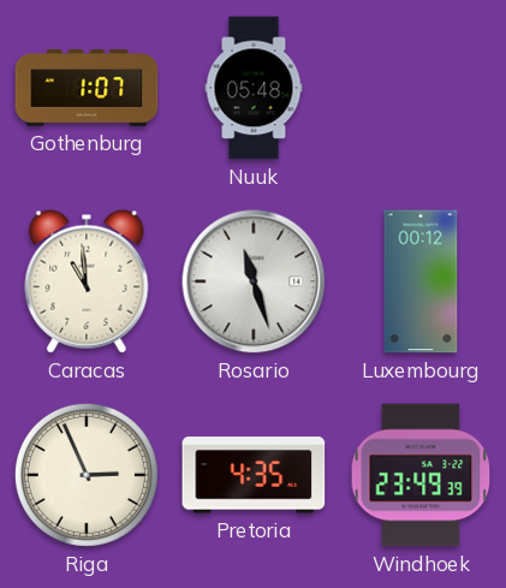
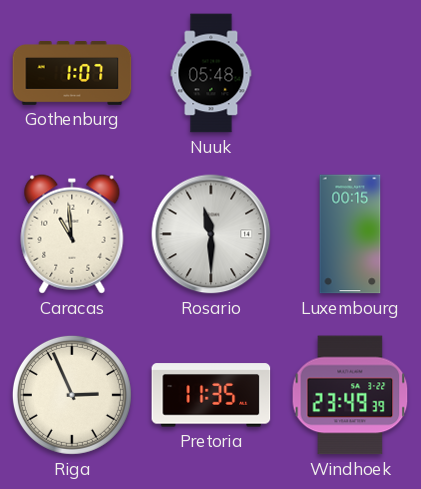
Rosario: 11:27 -> 11:30 (211, 234)
Luxembourg: 00:12 -> 00:15 (350, 234)
Pretoria: 4:35 -> 11:35 (211, 395)
